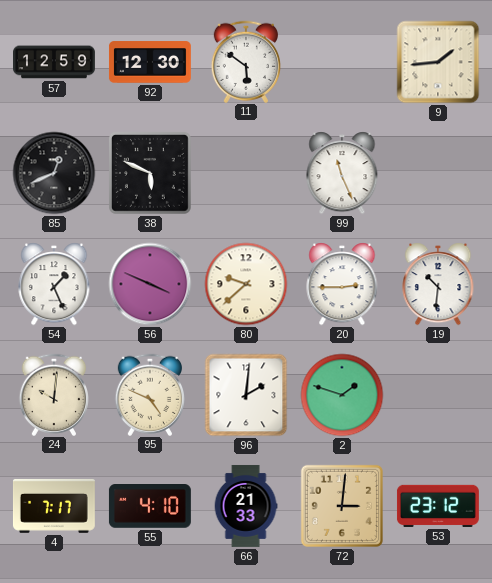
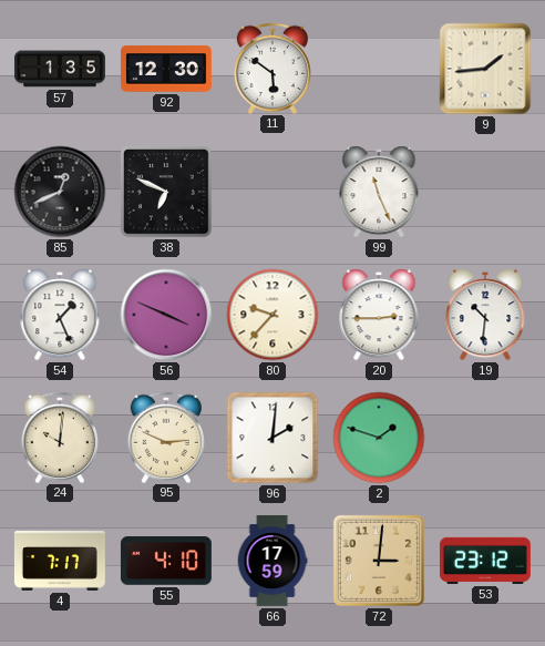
57: 12:59 -> 1:35 (61, 69)
38: 5:49 -> 6:49 (166, 192)
80: 9:38 -> 9:37 (272, 315)
95: 4:49 -> 2:49 (165, 437)
66: 21:33 -> 17:59 (272, 561)
